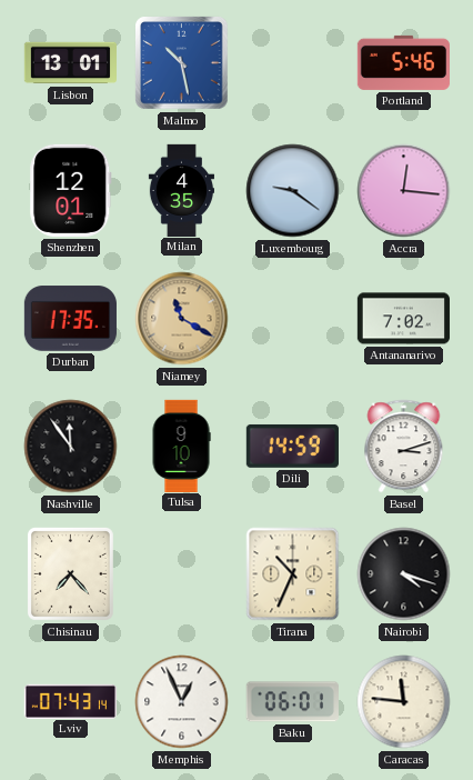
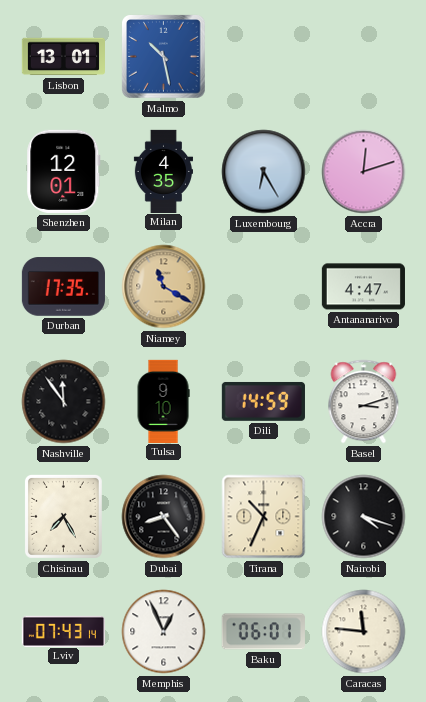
Portland: 5:46 -> none (403, 62)
Luxembourg: 9:21 -> 6:25 (264, 172)
Accra: 12:16 -> 12:12 (364, 172)
Antananarivo: 7:02 -> 4:47 (363, 287)
Chisinau: 7:23 -> 7:25 (63, 516)
Dubai: none -> 8:24 (164, 517)
